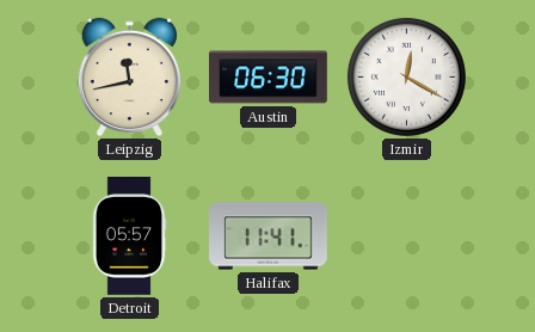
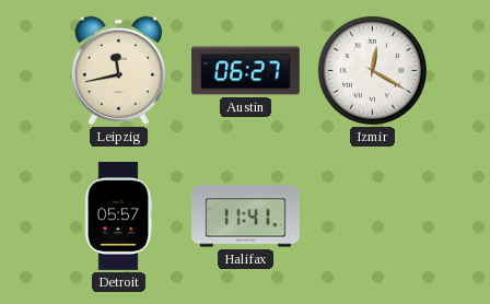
Austin: 06:30 -> 06:27 (246, 71)
